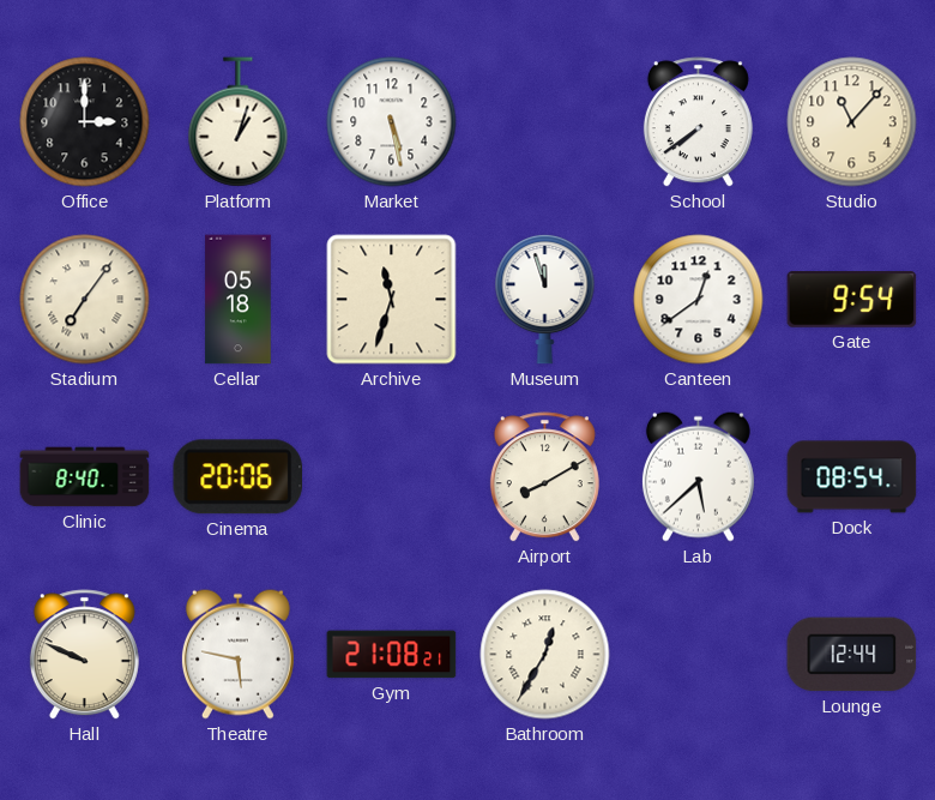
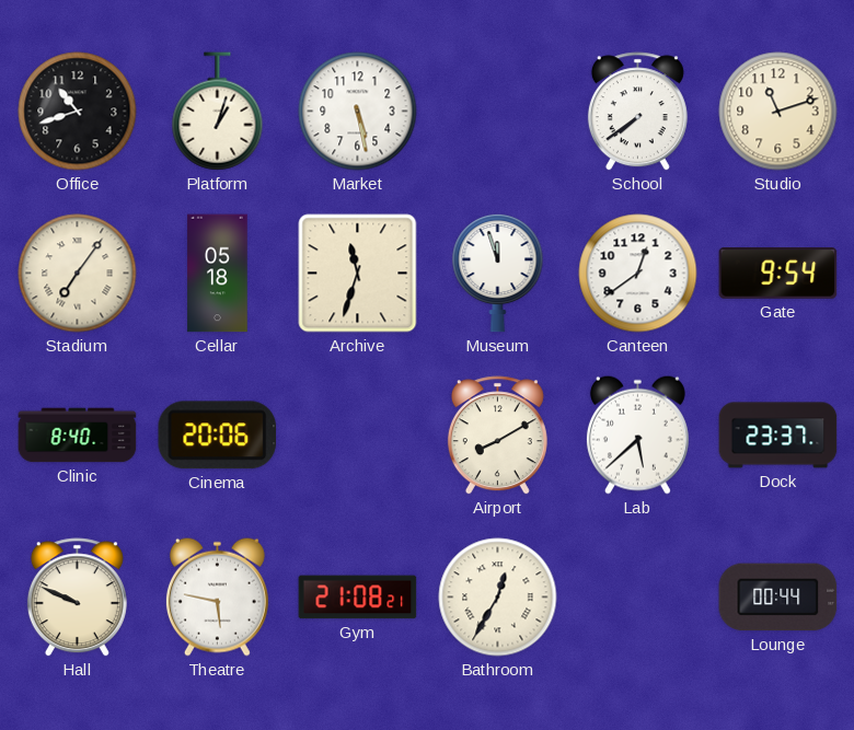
Office: 3:00 -> 10:42 (78, 112)
Studio: 11:07 -> 11:12 (778, 112)
Dock: 08:54 -> 23:37 (778, 436)
Lounge: 12:44 -> 00:44 (778, 598)
